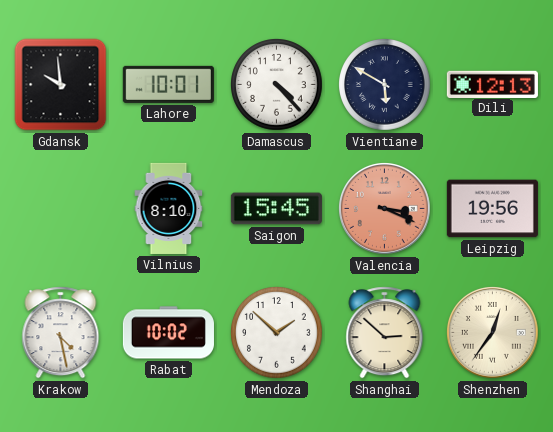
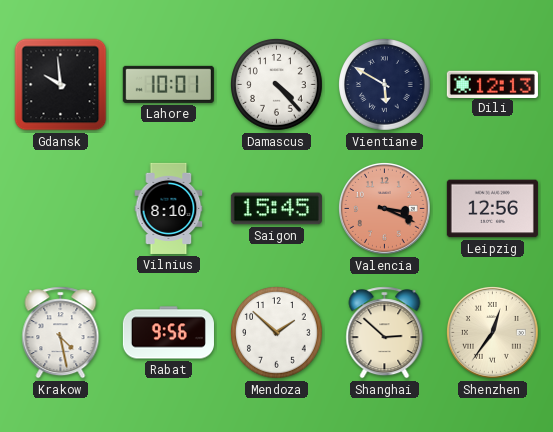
Leipzig: 19:56 -> 12:56 (492, 209)
Rabat: 10:02 -> 9:56 (168, 333)
